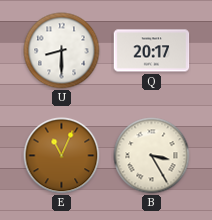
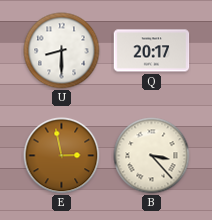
E: 11:04 -> 2:58 (62, 156)
B: 3:25 -> 3:23 (152, 156)
